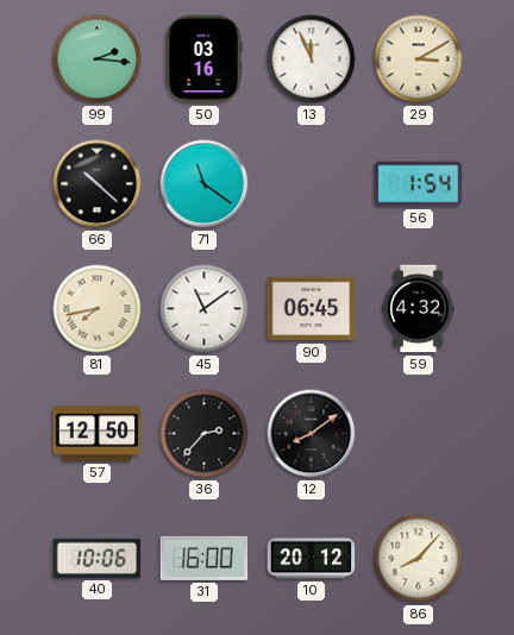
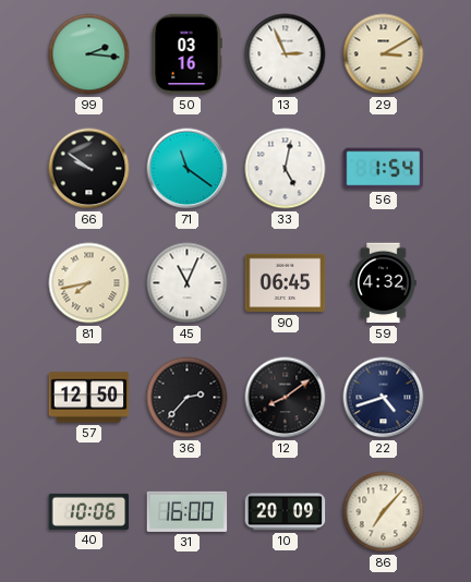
13: 11:56 -> 2:56 (286, 54)
66: 10:22 -> 9:51 (89, 169)
33: none -> 5:02 (286, 169)
45: 11:09 -> 11:04 (188, 283)
22: none -> 4:42 (384, 398)
10: 20:12 -> 20:09 (286, 512)
86: 8:07 -> 7:07 (384, 512)
